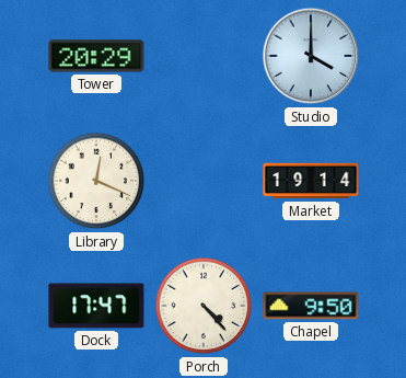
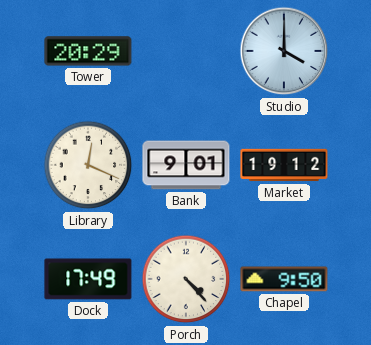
Bank: none -> 9:01 (186, 165)
Market: 19:14 -> 19:12 (284, 165)
Dock: 17:47 -> 17:49 (88, 279)
